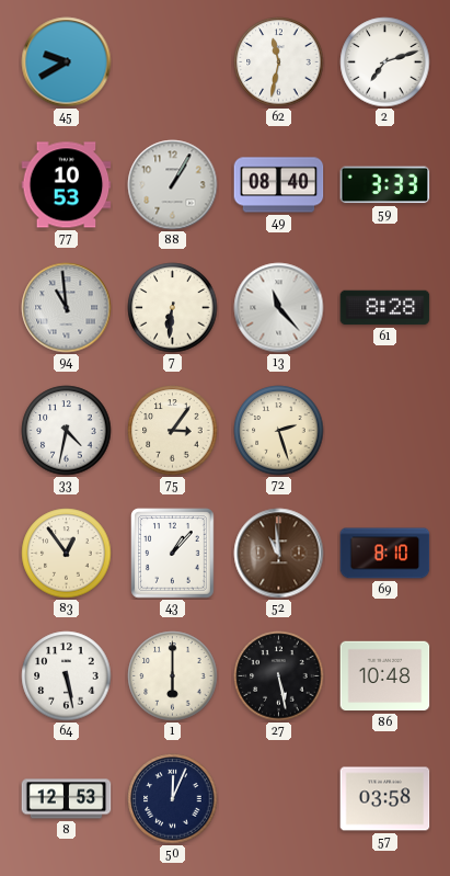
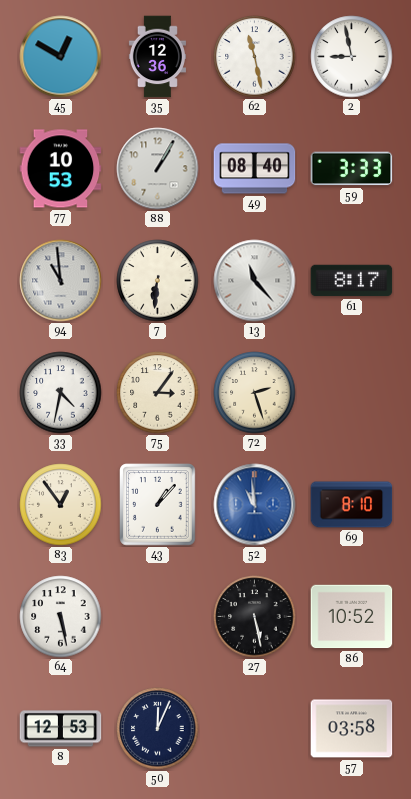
45: 9:40 -> 12:50 (61, 57)
35: none -> 12:36 (157, 57)
62: 11:32 -> 11:28 (255, 57)
2: 7:12 -> 8:58 (352, 57)
61: 8:28 -> 8:17 (352, 281)
52 dial: brown -> blue (255, 505)
1: 6:00 -> none (173, 676)
86: 10:48 -> 10:52 (352, 617)
